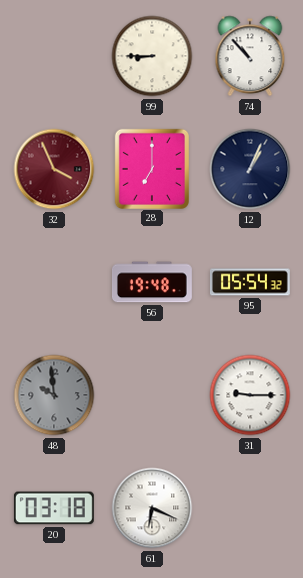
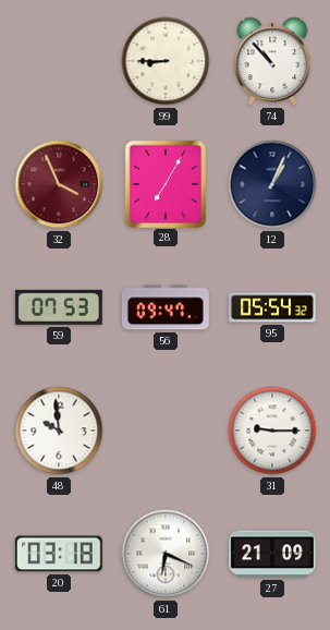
28: 7:00 -> 7:05 (164, 183)
59: none -> 07:53 (59, 307)
56: 19:48 -> 09:47 (166, 307)
48 dial: grey -> white (59, 431)
27: none -> 21:09 (273, 554)
